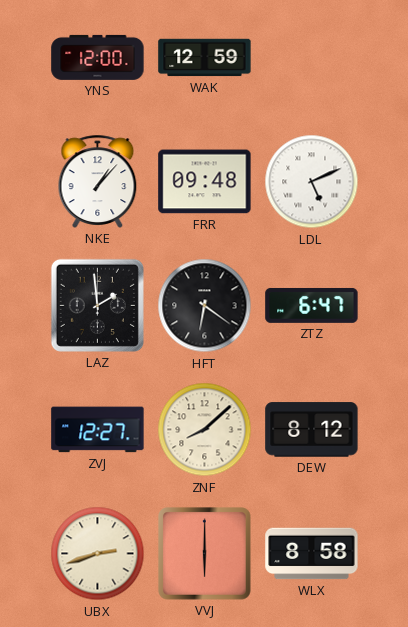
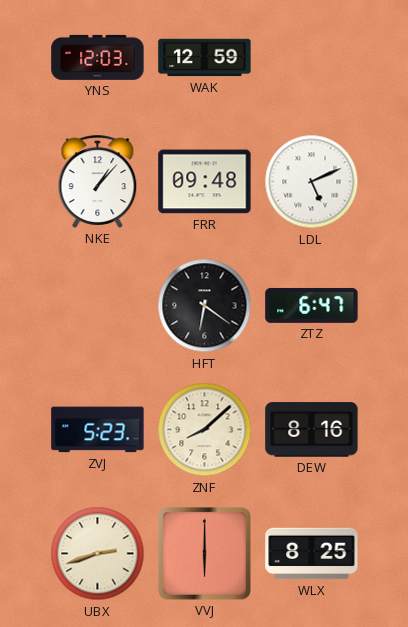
YNS: 12:00 -> 12:03 (98, 57)
LAZ: 1:59 -> none (97, 305)
ZVJ: 12:27 -> 5:23 (98, 430)
DEW: 8:12 -> 8:16 (312, 430)
WLX: 8:58 -> 8:25 (312, 554)
